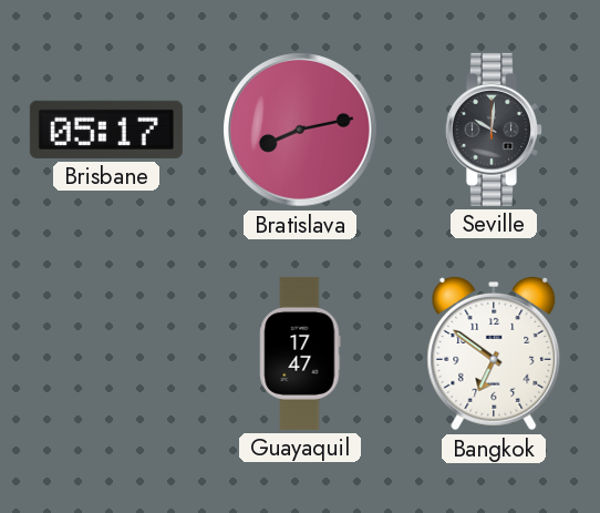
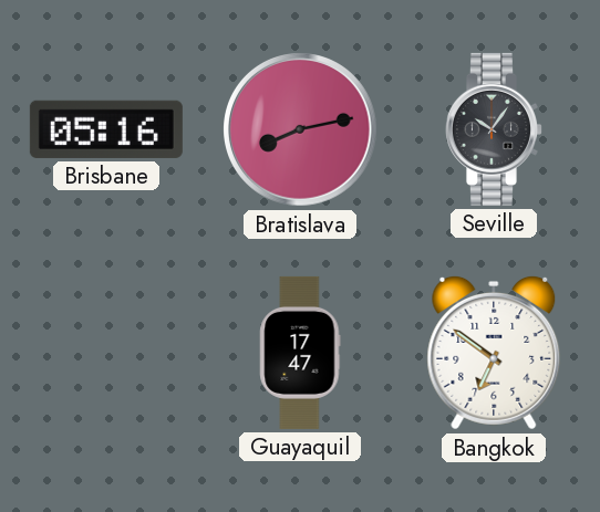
Brisbane: 05:17 -> 05:16 (106, 129)
Seville: 10:01 -> 10:06 (494, 129)
